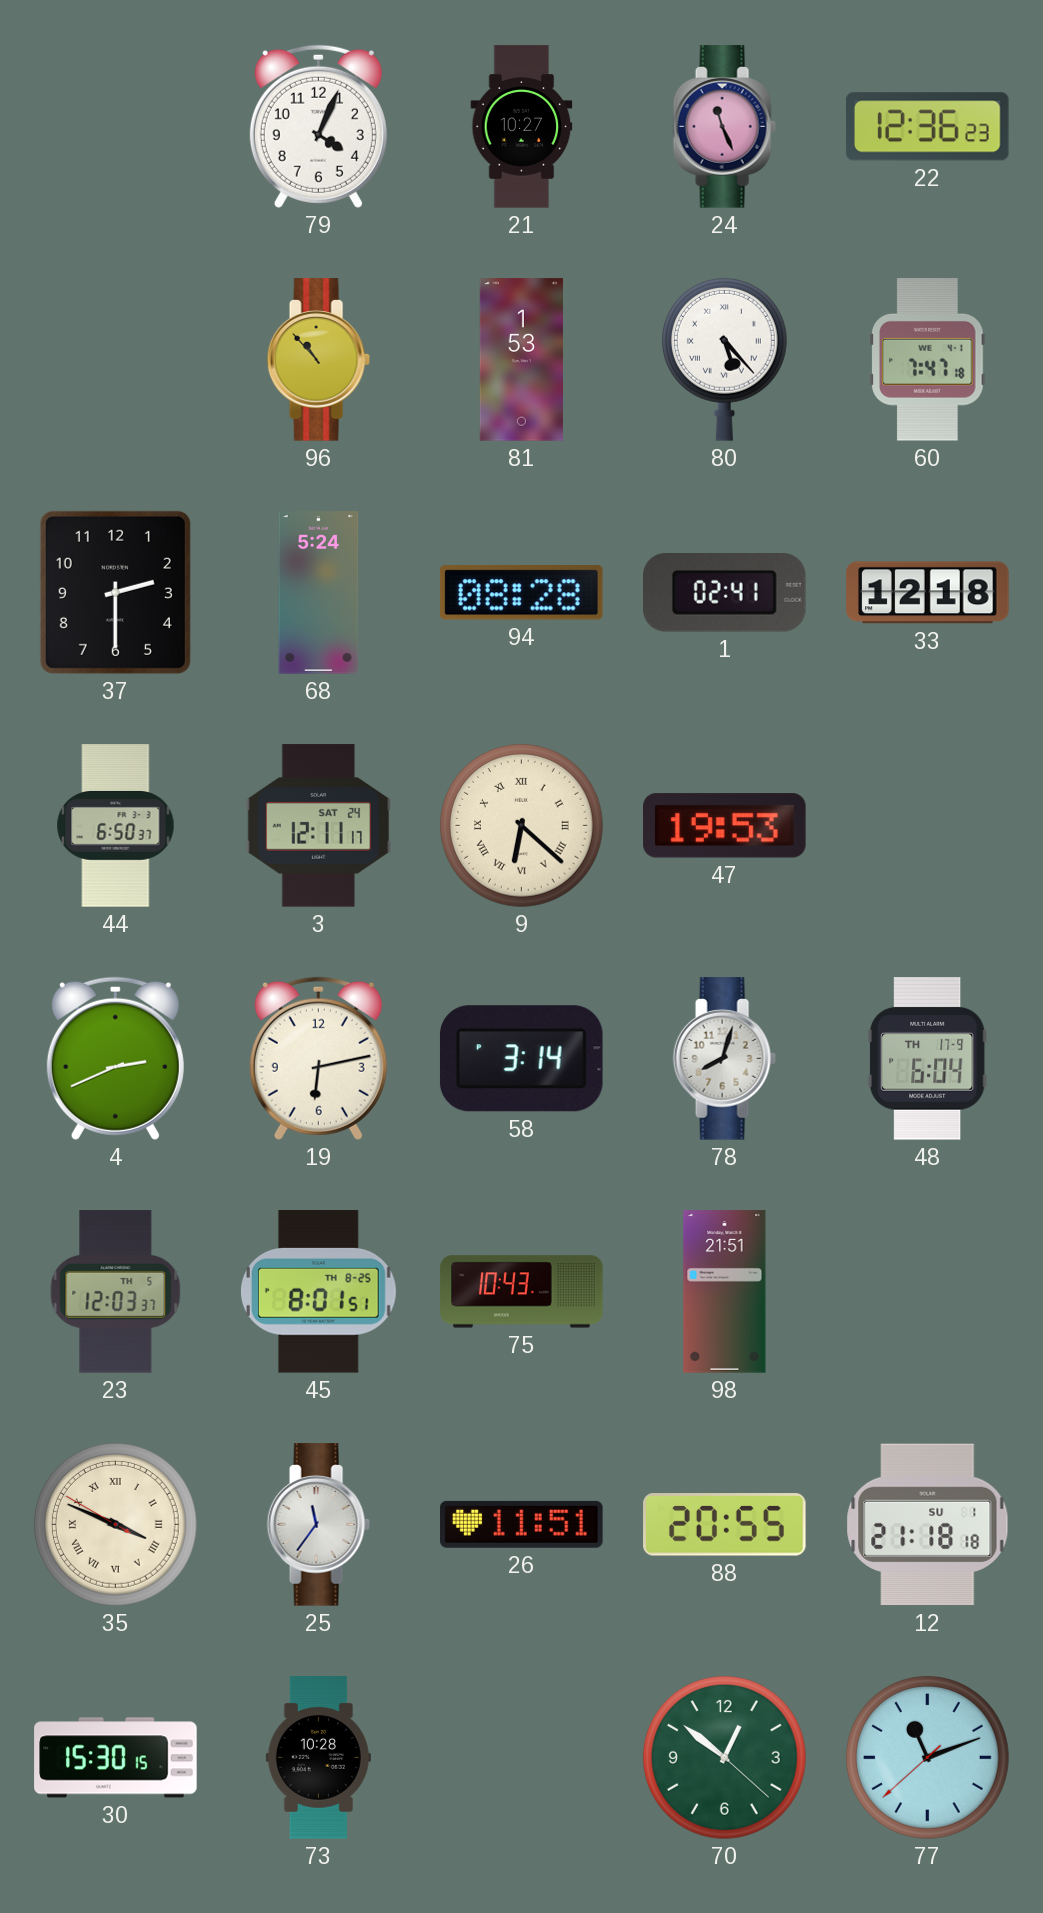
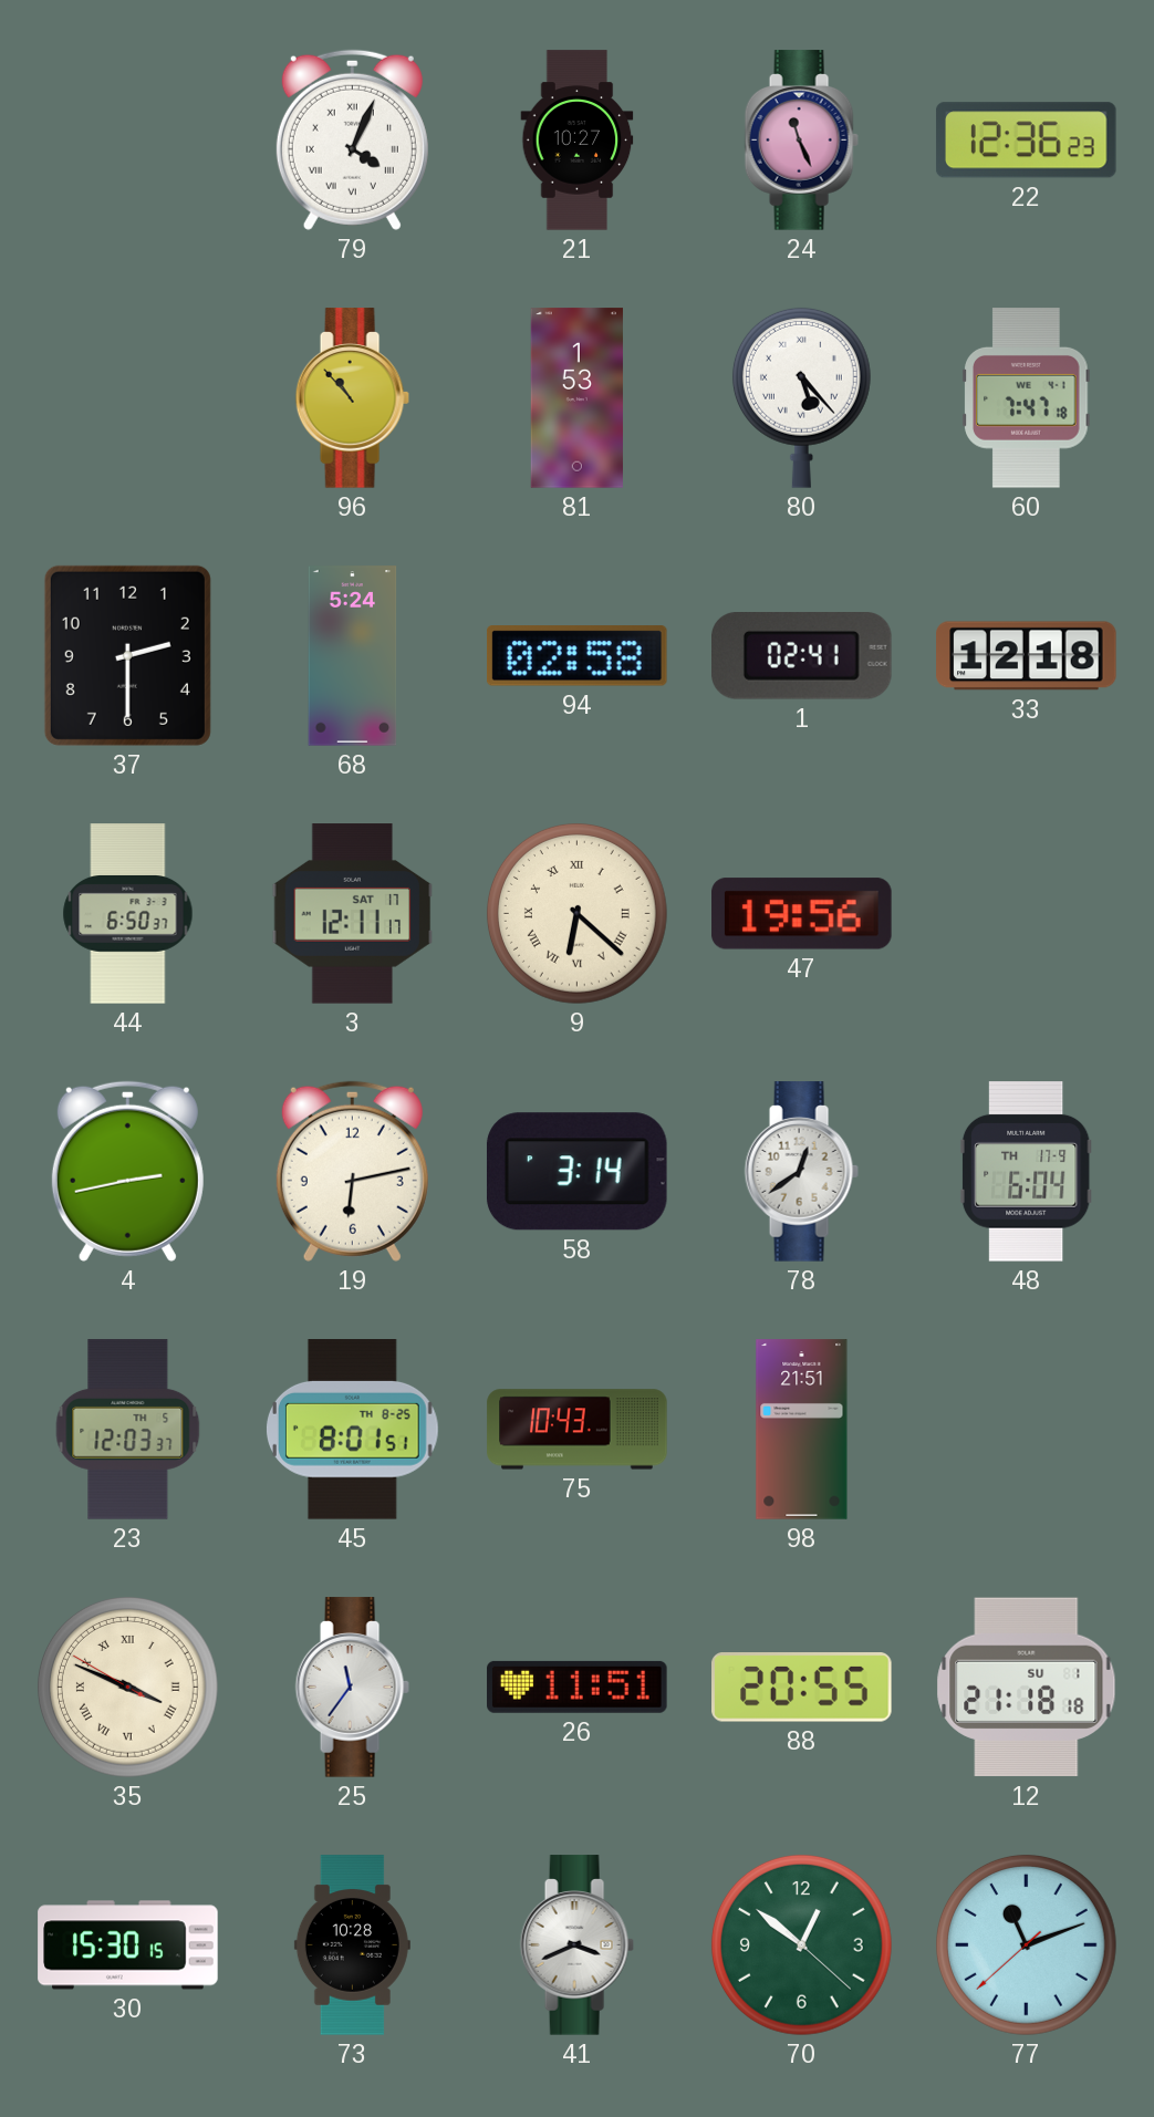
79 numerals: Arabic -> Roman (352, 139)
94: 08:28 -> 02:58 (578, 656)
3 date: SAT 24 -> SAT 17 (353, 914)
47: 19:53 -> 19:56 (802, 914)
4: 2:41 -> 2:43 (127, 1171)
78: 8:03 -> 12:39 (801, 1172)
41: none -> 3:41 (576, 1945)
